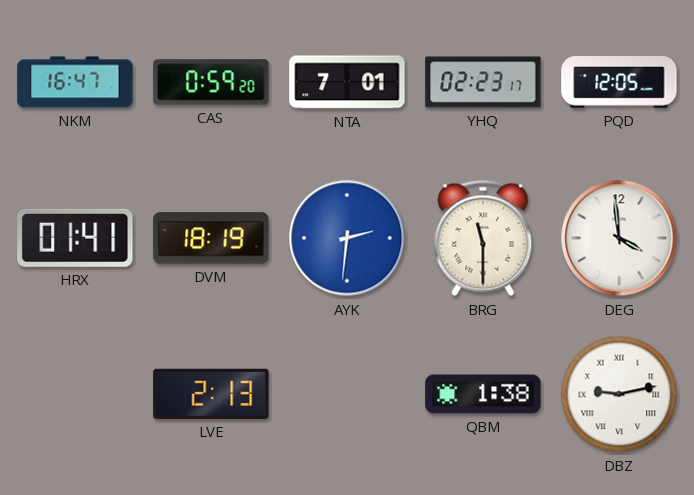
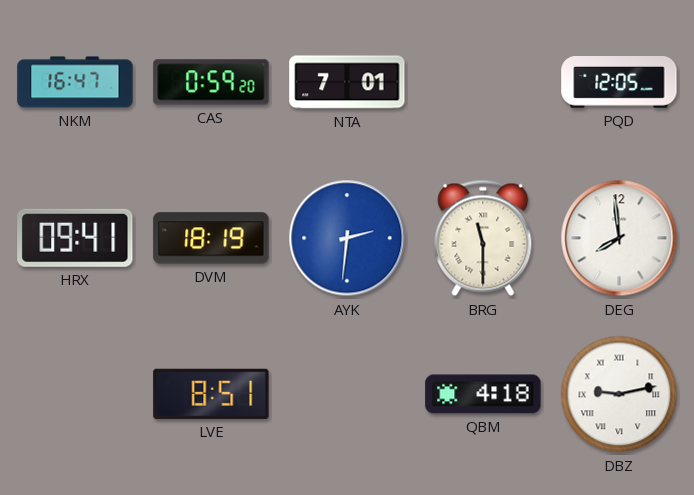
YHQ: 02:23 -> none (483, 82)
HRX: 01:41 -> 09:41 (75, 238)
DEG: 3:59 -> 7:59 (619, 238)
LVE: 2:13 -> 8:51 (211, 394)
QBM: 1:38 -> 4:18 (483, 394)
